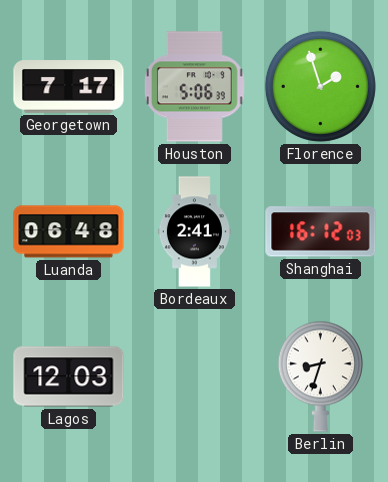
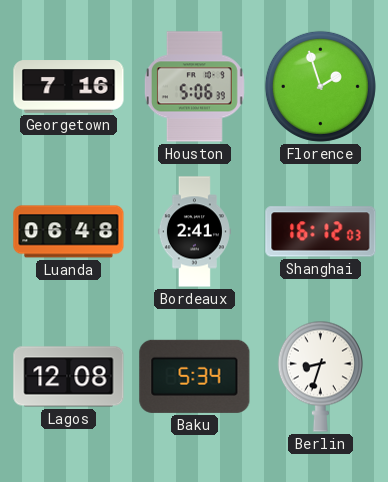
Georgetown: 7:17 -> 7:16 (69, 87)
Lagos: 12:03 -> 12:08 (69, 377)
Baku: none -> 5:34 (195, 376)
